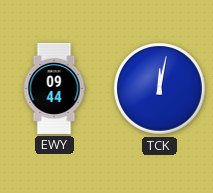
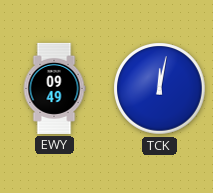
EWY: 09:44 -> 09:49 (54, 88)
